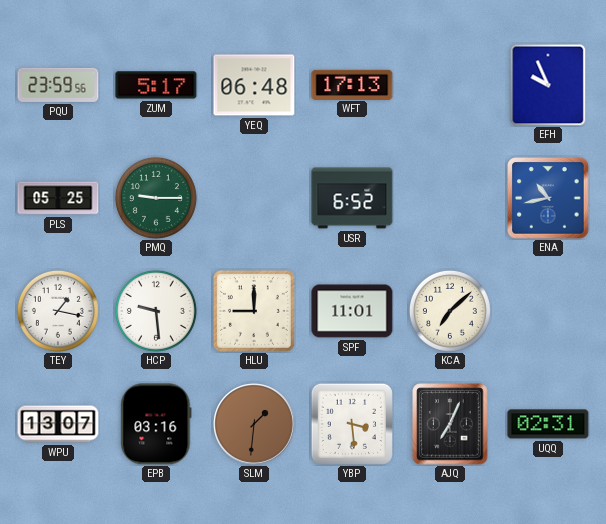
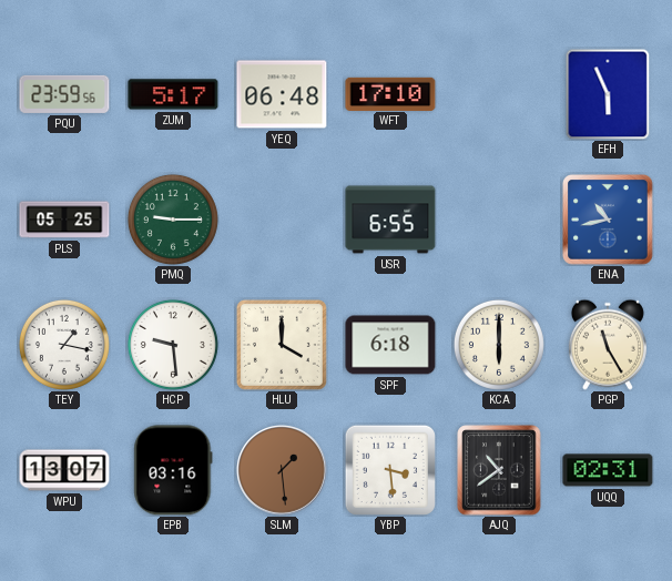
WFT: 17:13 -> 17:10 (390, 93)
EFH: 9:56 -> 5:56 (608, 94)
USR: 6:52 -> 6:55 (390, 220)
HLU: 9:00 -> 4:00 (282, 345)
SPF: 11:01 -> 6:18 (390, 345)
KCA: 7:08 -> 6:00 (499, 345)
PGP: none -> 11:25 (608, 345)
SLM: 1:31 -> 1:29 (282, 470)
AJQ: 7:04 -> 10:39 (499, 470)
